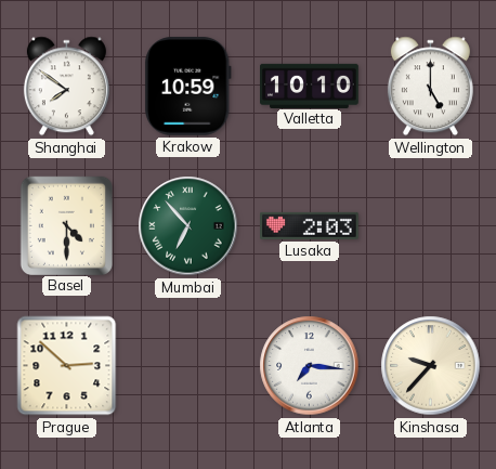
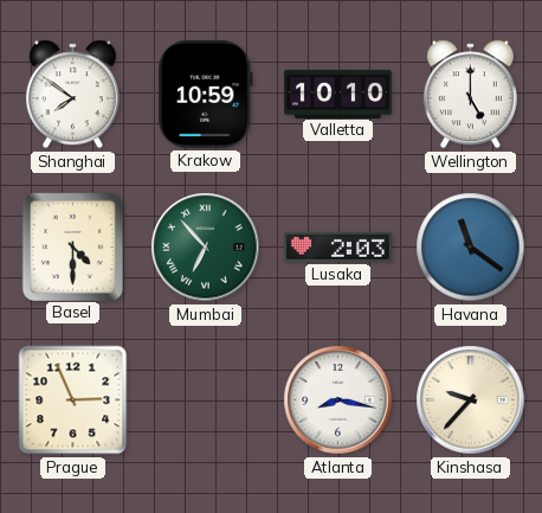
Havana: none -> 11:21 (471, 248)
Prague: 2:52 -> 2:56 (73, 400)
Atlanta: 7:16 -> 8:17 (338, 400)
